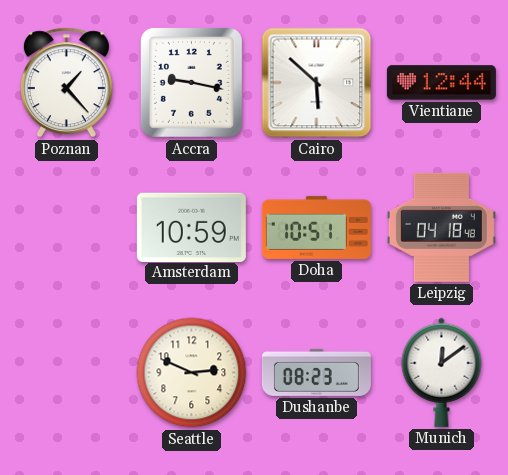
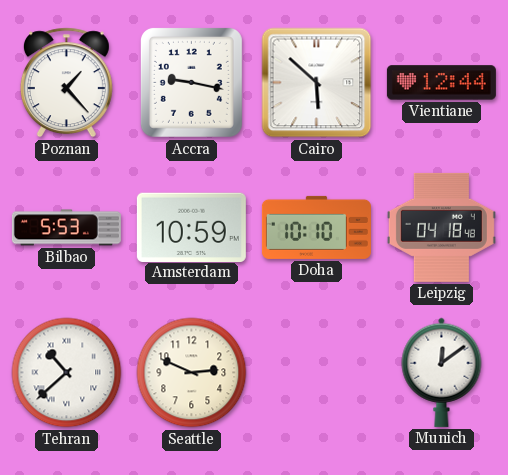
Bilbao: none -> 5:53 (66, 228)
Doha: 10:51 -> 10:10 (316, 227)
Tehran: none -> 10:38 (67, 373)
Dushanbe: 08:23 -> none (316, 372)
